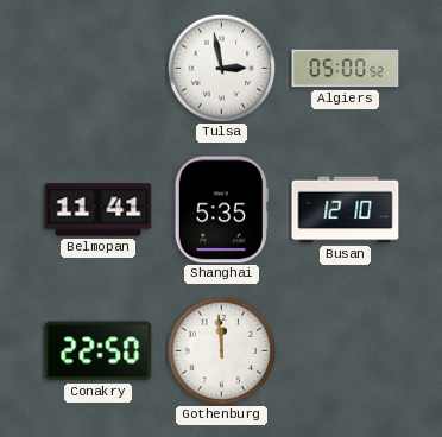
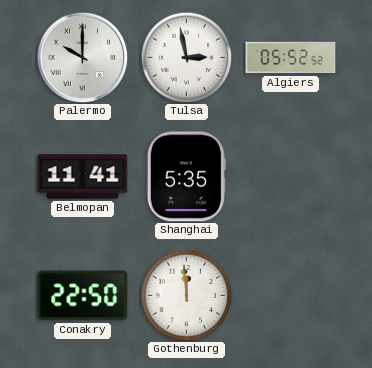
Palermo: none -> 10:00 (82, 57)
Algiers: 05:00 -> 05:52 (291, 58)
Busan: 12:10 -> none (346, 210)
